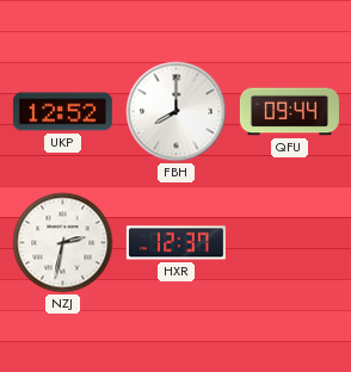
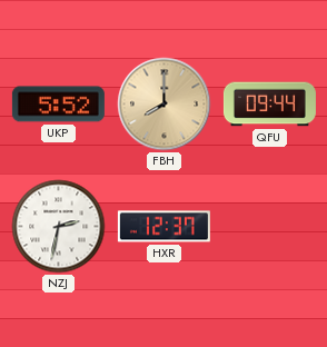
UKP: 12:52 -> 5:52 (58, 105)
FBH dial: white -> champagne (165, 105)
